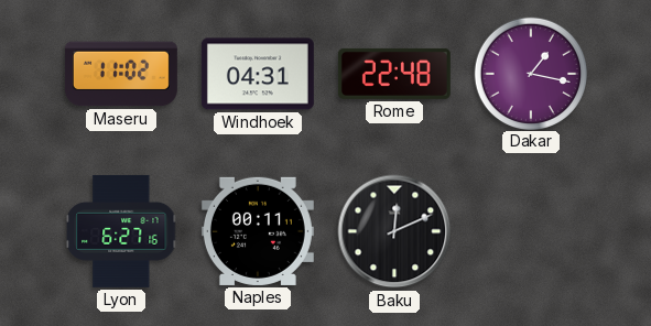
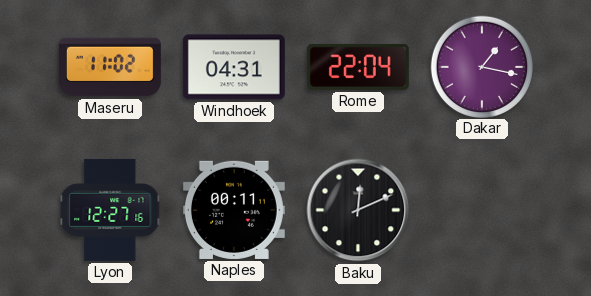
Rome: 22:48 -> 22:04 (358, 67)
Lyon: 6:27 -> 12:27 (111, 210)
